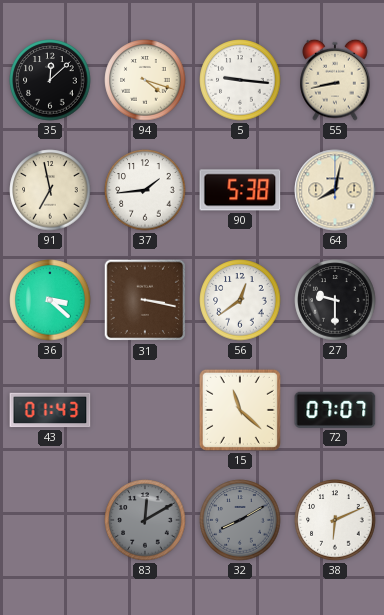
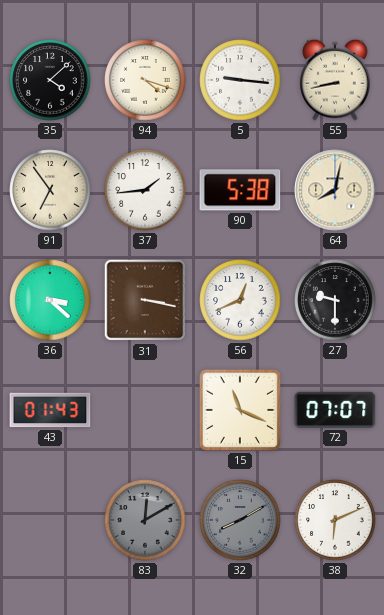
35: 12:08 -> 4:08 (50, 80)
91: 6:58 -> 6:54 (50, 190)
56: 12:39 -> 12:41 (240, 300)
15: 11:22 -> 11:19 (240, 410)
